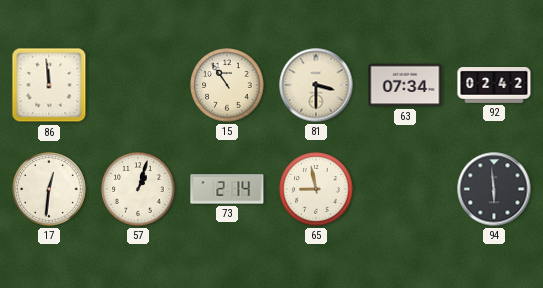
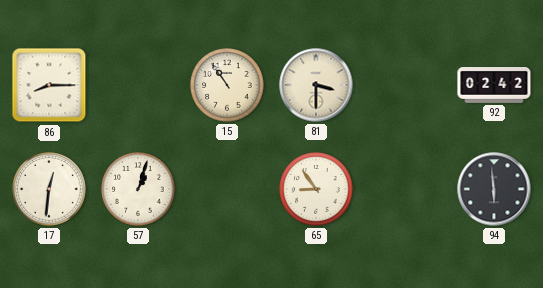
86: 11:59 -> 8:15 (49, 85)
63: 07:34 -> none (405, 85)
73: 2:14 -> none (227, 189)
65: 8:58 -> 8:54 (316, 189)
